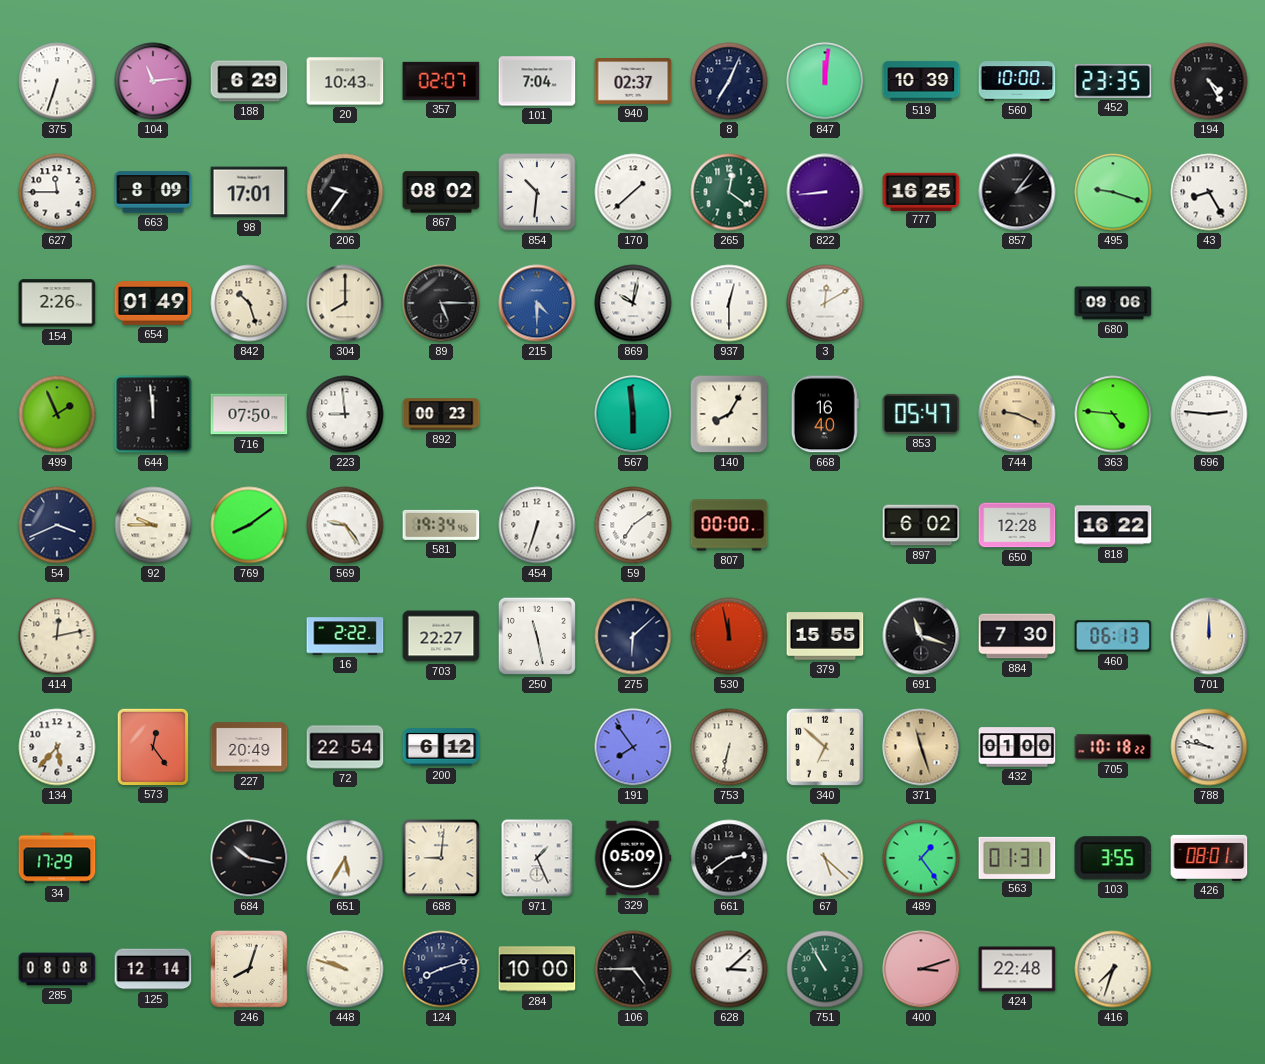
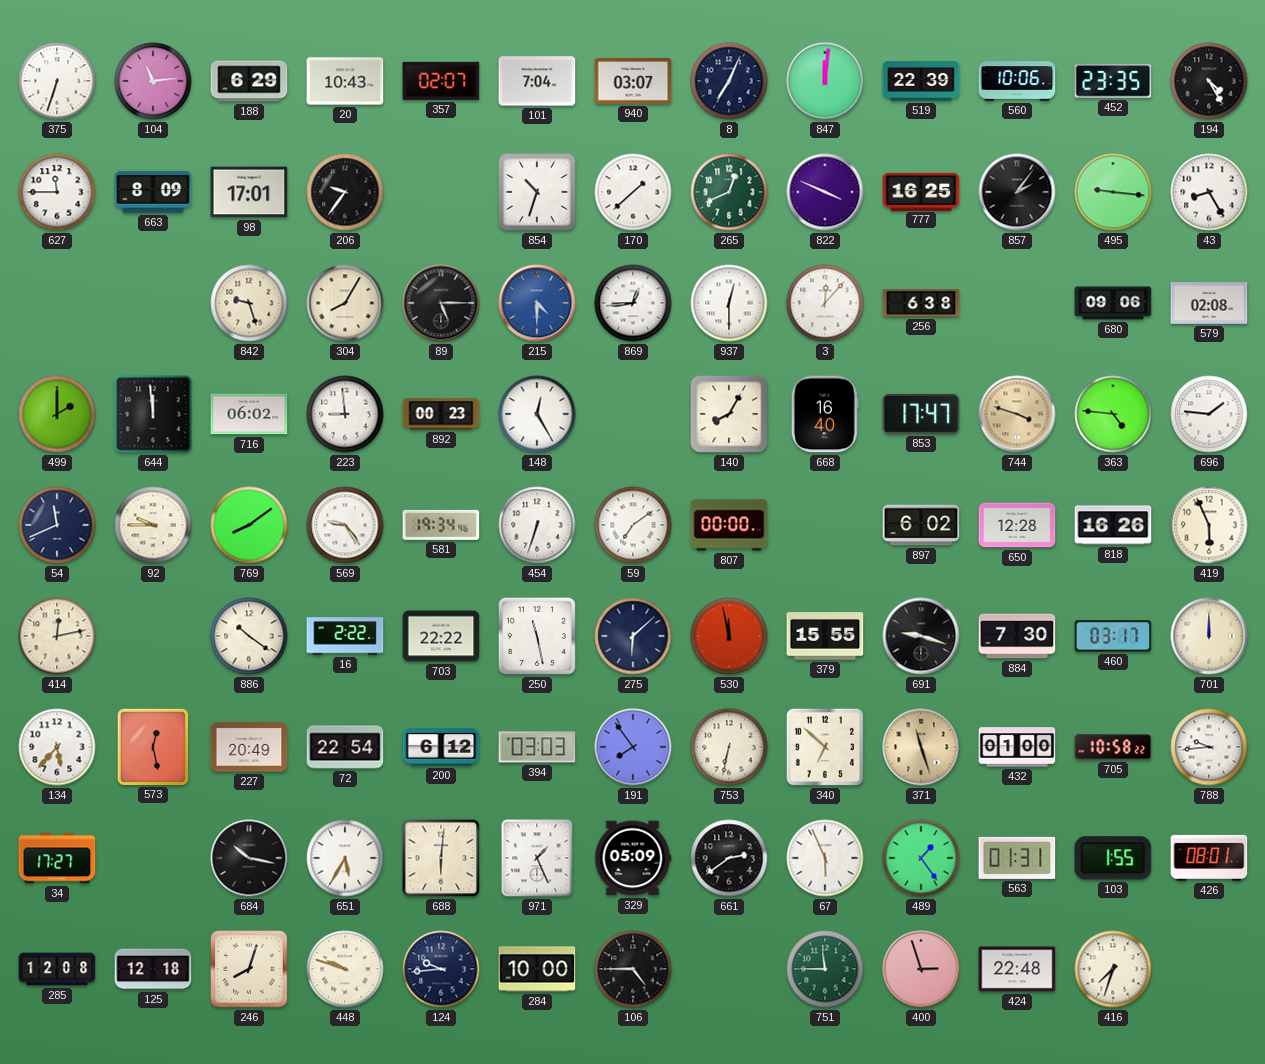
940: 02:37 -> 03:07 (633, 82)
519: 10:39 -> 22:39 (921, 81)
560: 10:00 -> 10:06 (1017, 81)
867: 08:02 -> none (441, 192)
854: 10:31 -> 10:33 (537, 192)
265: 12:21 -> 12:41 (729, 192)
822: 8:44 -> 3:49 (825, 192)
495: 9:18 -> 9:16 (1113, 192)
154: 2:26 -> none (57, 303)
654: 01:49 -> none (153, 303)
842: 10:27 -> 9:27 (249, 303)
304: 8:00 -> 8:05 (345, 303)
869: 10:02 -> 12:44 (633, 303)
3: 12:10 -> 12:07 (825, 303)
256: none -> 6:38 (921, 303)
579: none -> 02:08 (1209, 304)
499: 1:56 -> 2:00 (57, 414)
716: 07:50 -> 06:02 (249, 414)
148: none -> 12:25 (537, 414)
567: 5:59 -> none (633, 414)
853: 05:47 -> 17:47 (921, 414)
744: 9:19 -> 3:48 (1017, 414)
696: 2:46 -> 1:46 (1209, 414)
54: 3:41 -> 11:41 (57, 525)
818: 16:22 -> 16:26 (1113, 525)
419: none -> 5:56 (1209, 525)
886: none -> 10:21 (249, 636)
703: 22:27 -> 22:22 (441, 636)
691: 11:18 -> 9:18 (921, 636)
460: 06:13 -> 03:17 (1113, 636)
573: 12:24 -> 12:28 (152, 746)
394: none -> 03:03 (537, 747)
705: 10:18 -> 10:58 (1113, 747)
788: 9:47 -> 9:44 (1209, 747)
34: 17:29 -> 17:27 (57, 858)
688: 9:01 -> 6:01 (441, 858)
67: 5:22 -> 5:56 (825, 858)
103: 3:55 -> 1:55 (1113, 858)
285: 08:08 -> 12:08 (57, 969)
125: 12:14 -> 12:18 (153, 969)
124: 8:12 -> 9:44 (441, 969)
628: 3:08 -> none (729, 969)
751: 10:55 -> 11:45 (825, 969)
400: 3:12 -> 2:57 (921, 969)
